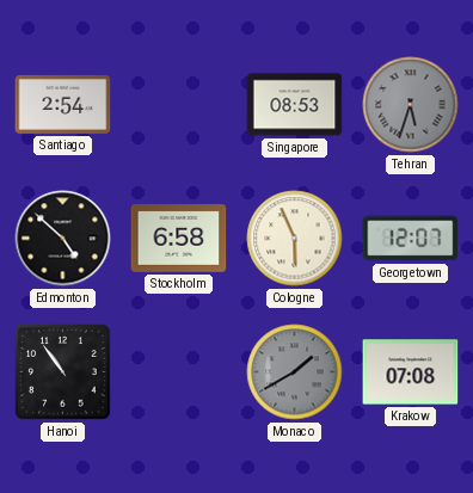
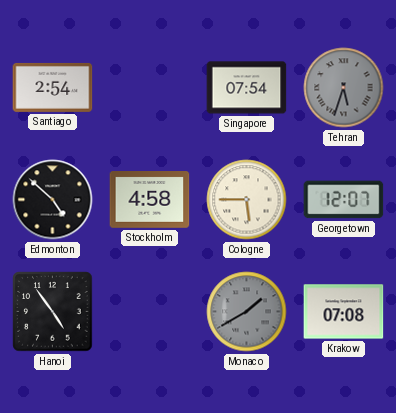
Singapore: 08:53 -> 07:54 (247, 88)
Stockholm: 6:58 -> 4:58 (150, 200)
Cologne: 5:56 -> 5:45 (247, 200)
Hanoi: 10:54 -> 4:54 (53, 312)
